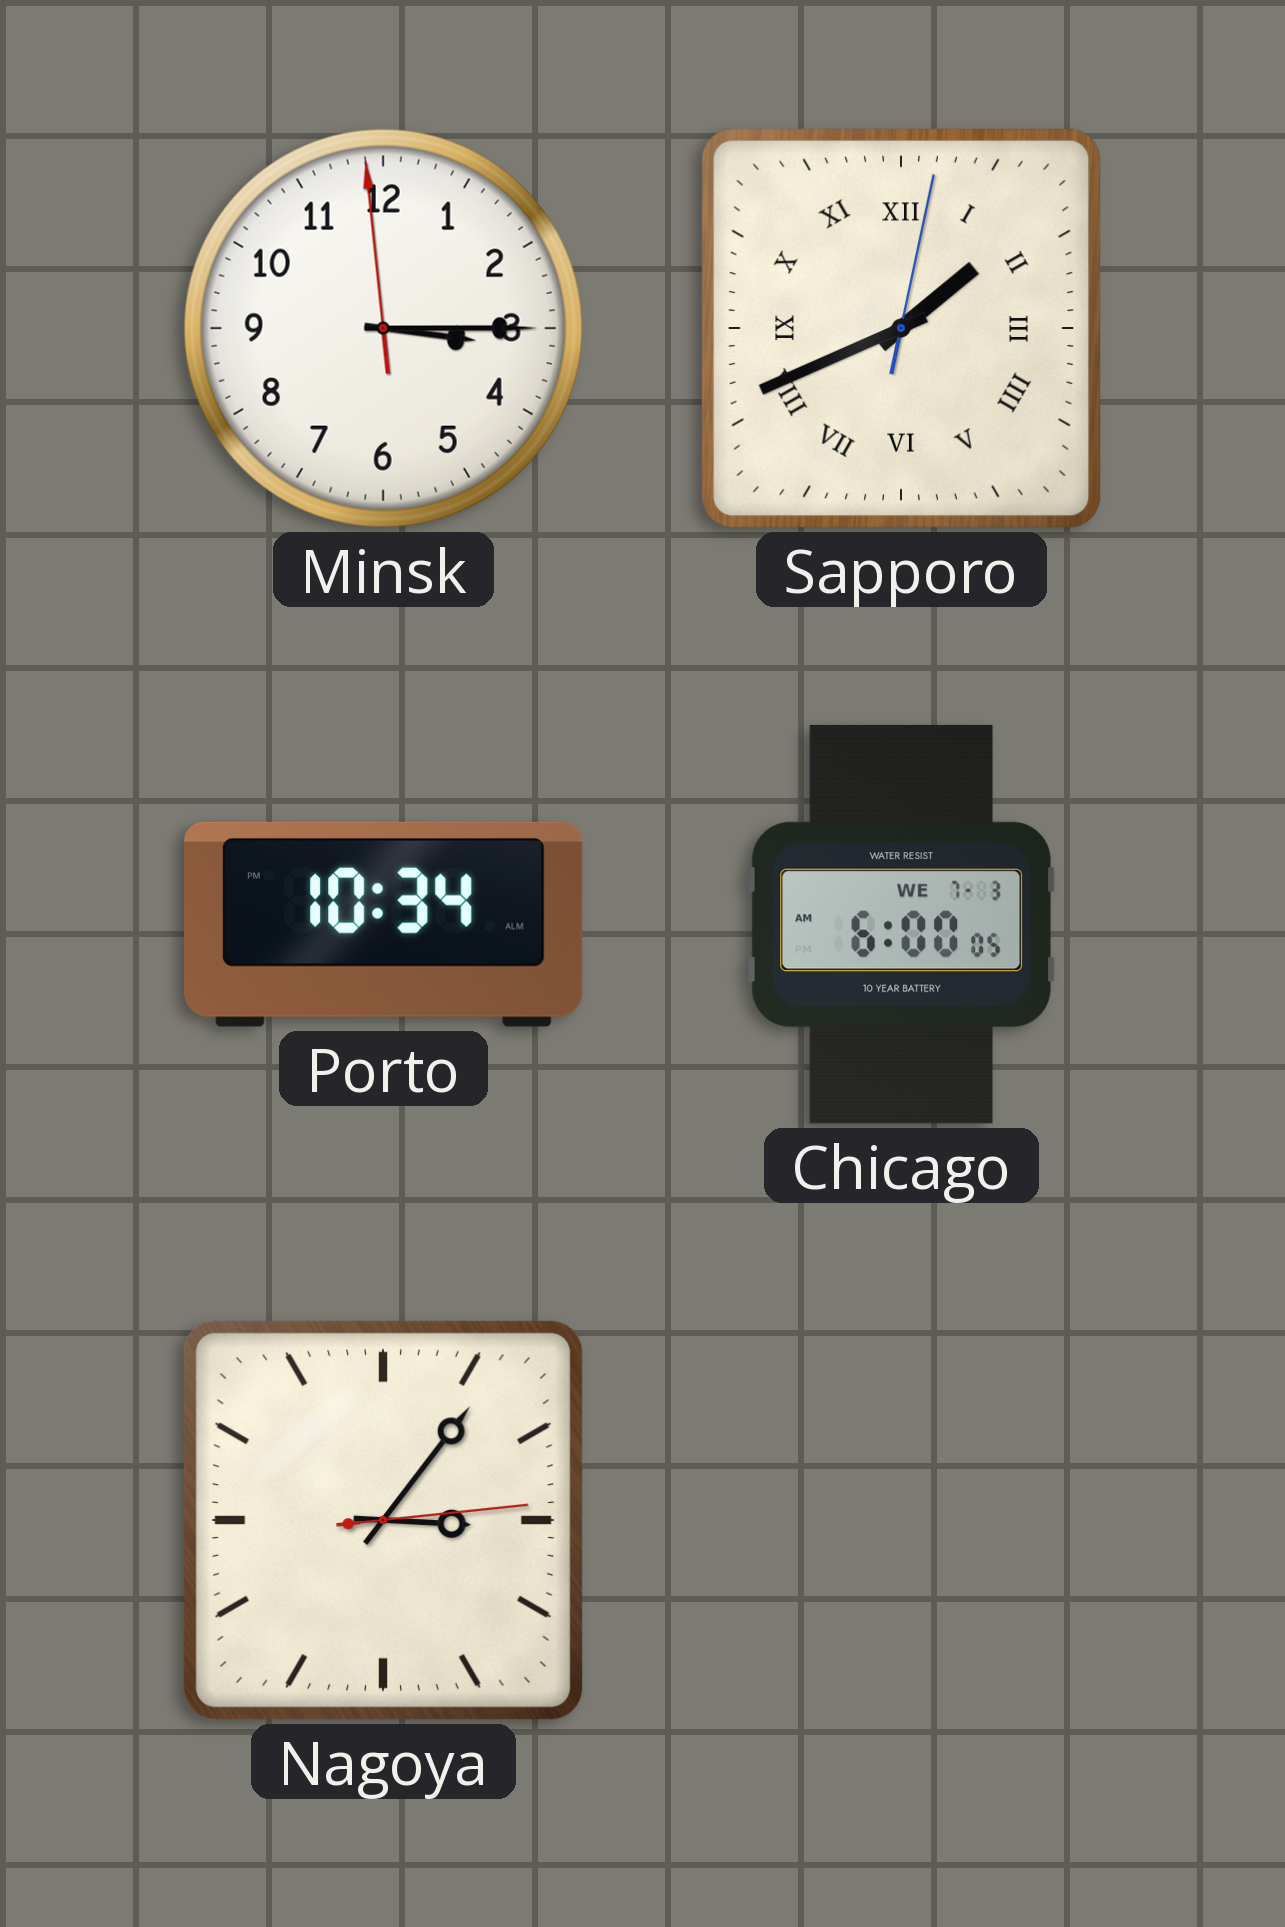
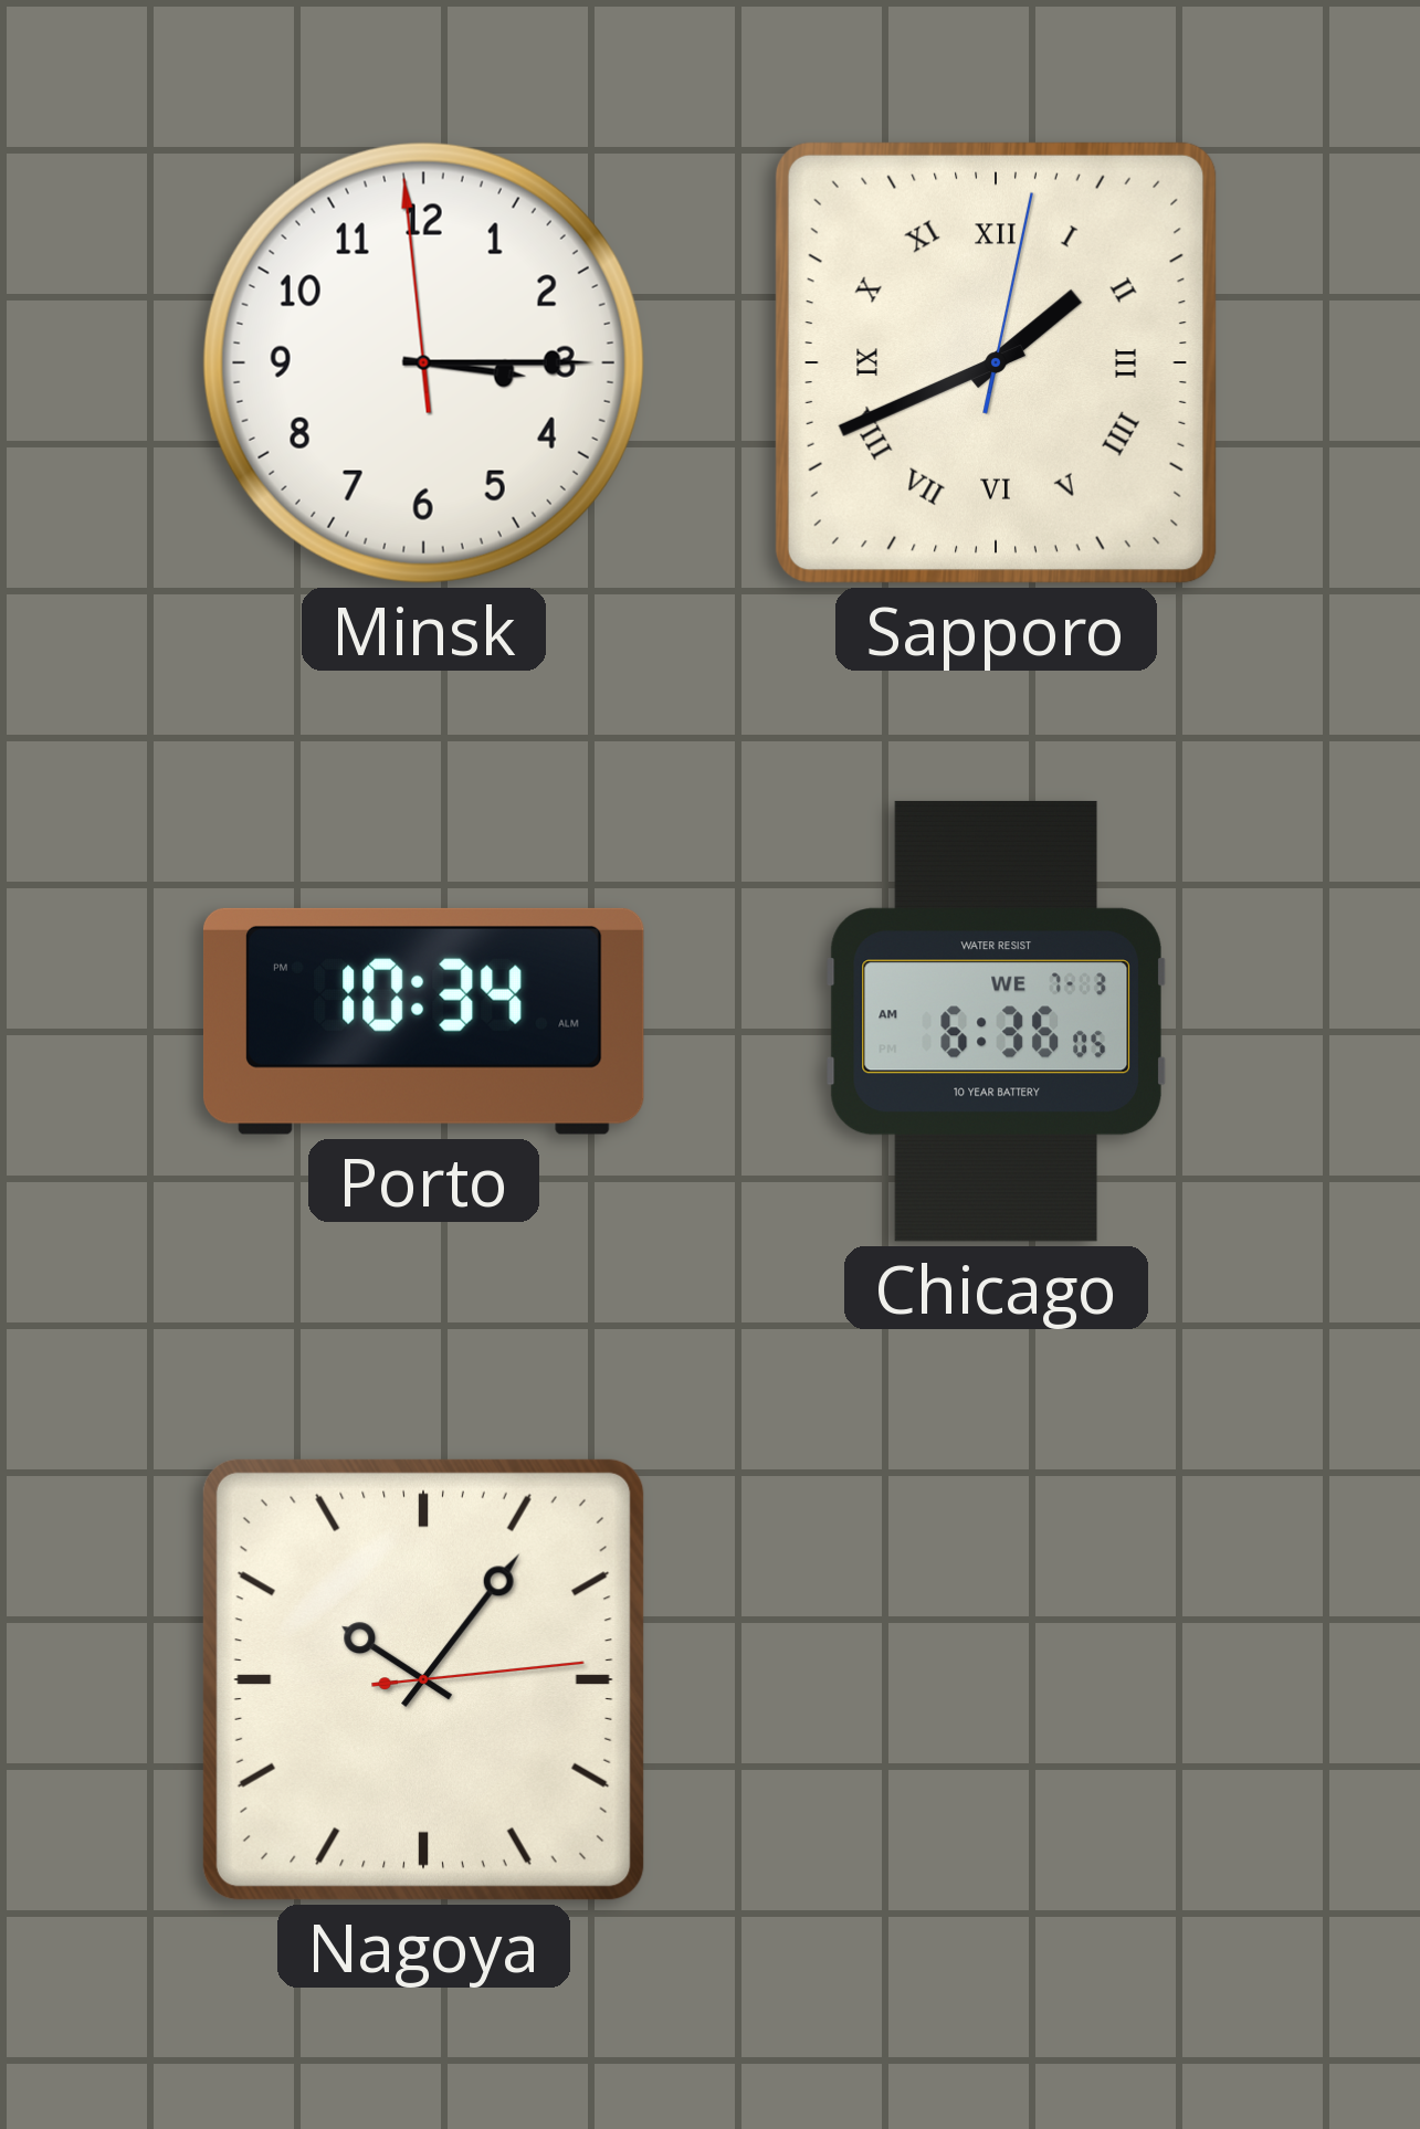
Chicago: 6:00 -> 6:36 (996, 1021)
Nagoya: 3:06 -> 10:06 (423, 1679)
